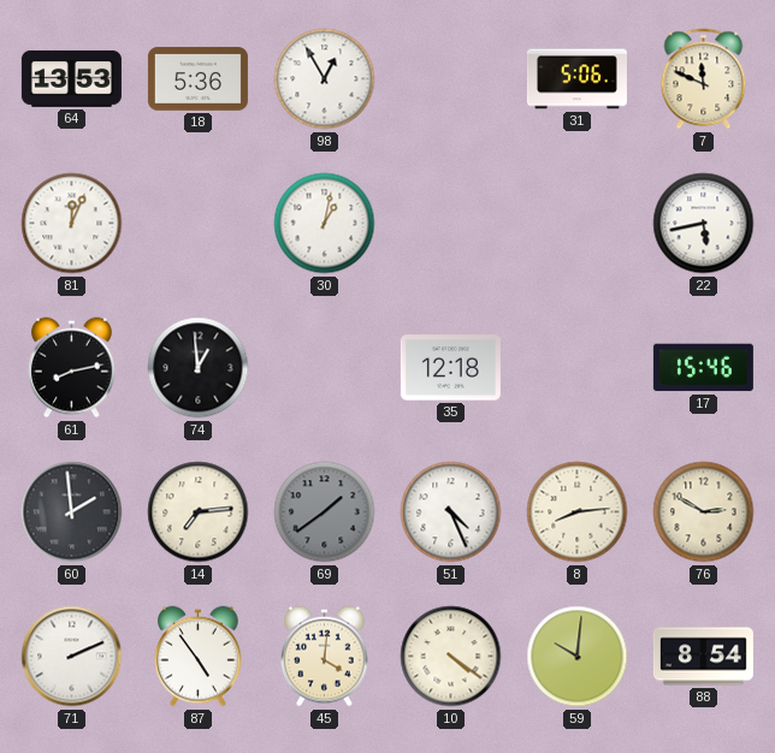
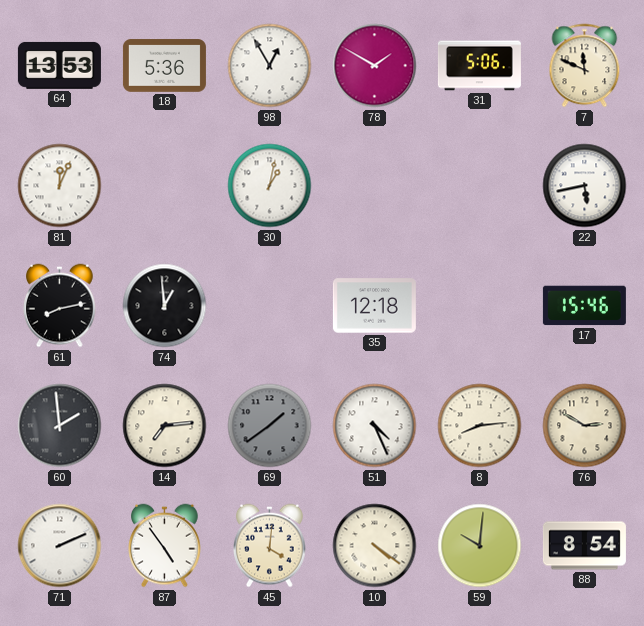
78: none -> 1:50 (375, 66)
